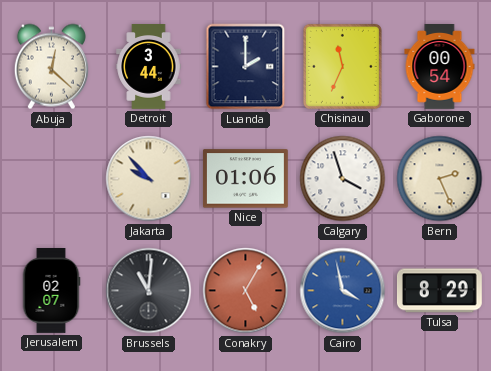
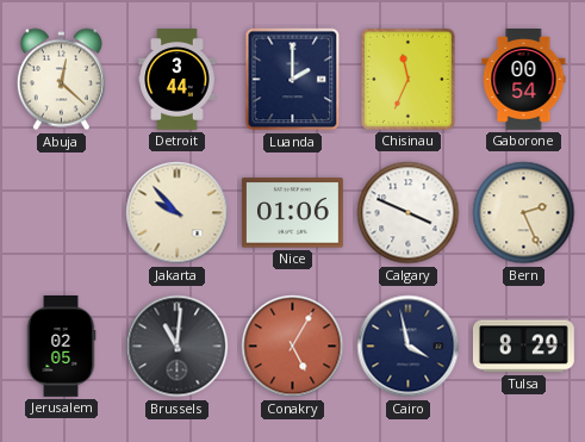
Calgary: 3:57 -> 3:49 (409, 213)
Jerusalem: 02:07 -> 02:05 (61, 347)
Cairo dial: blue -> navy (409, 347)
